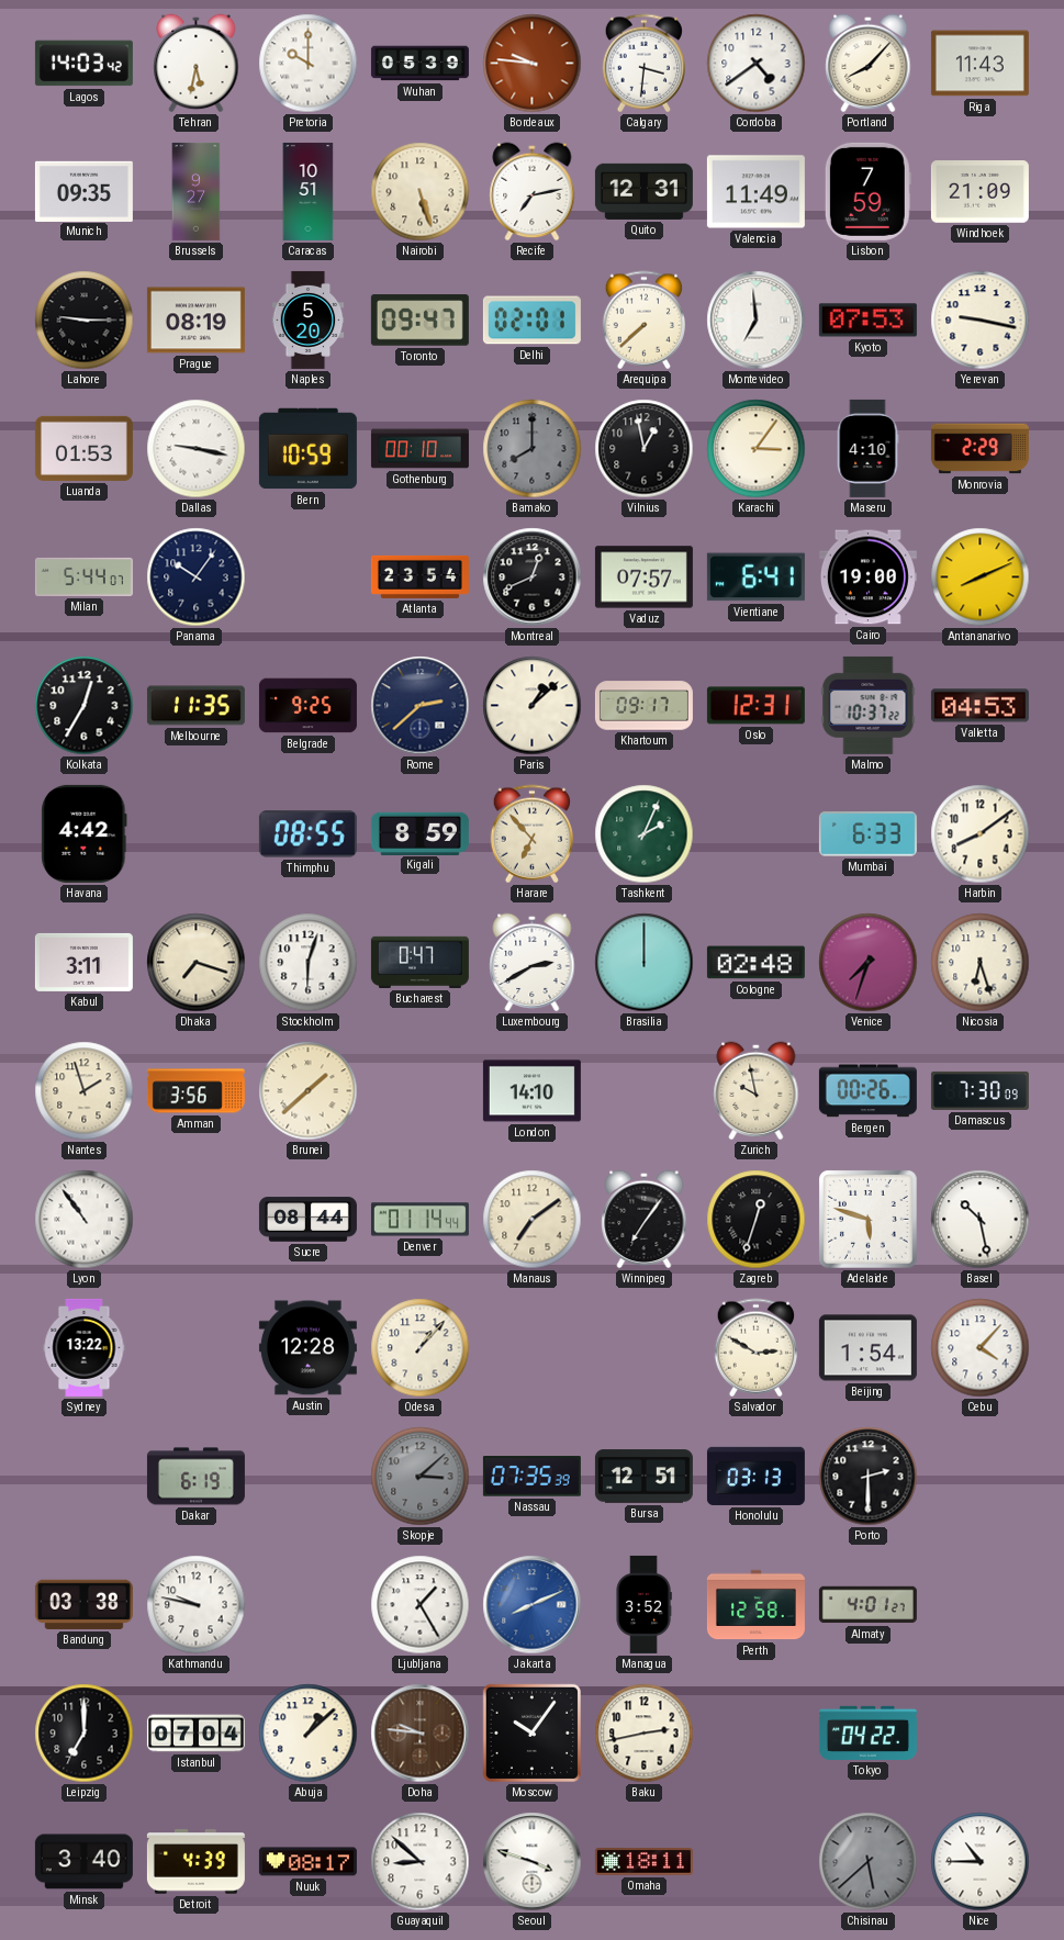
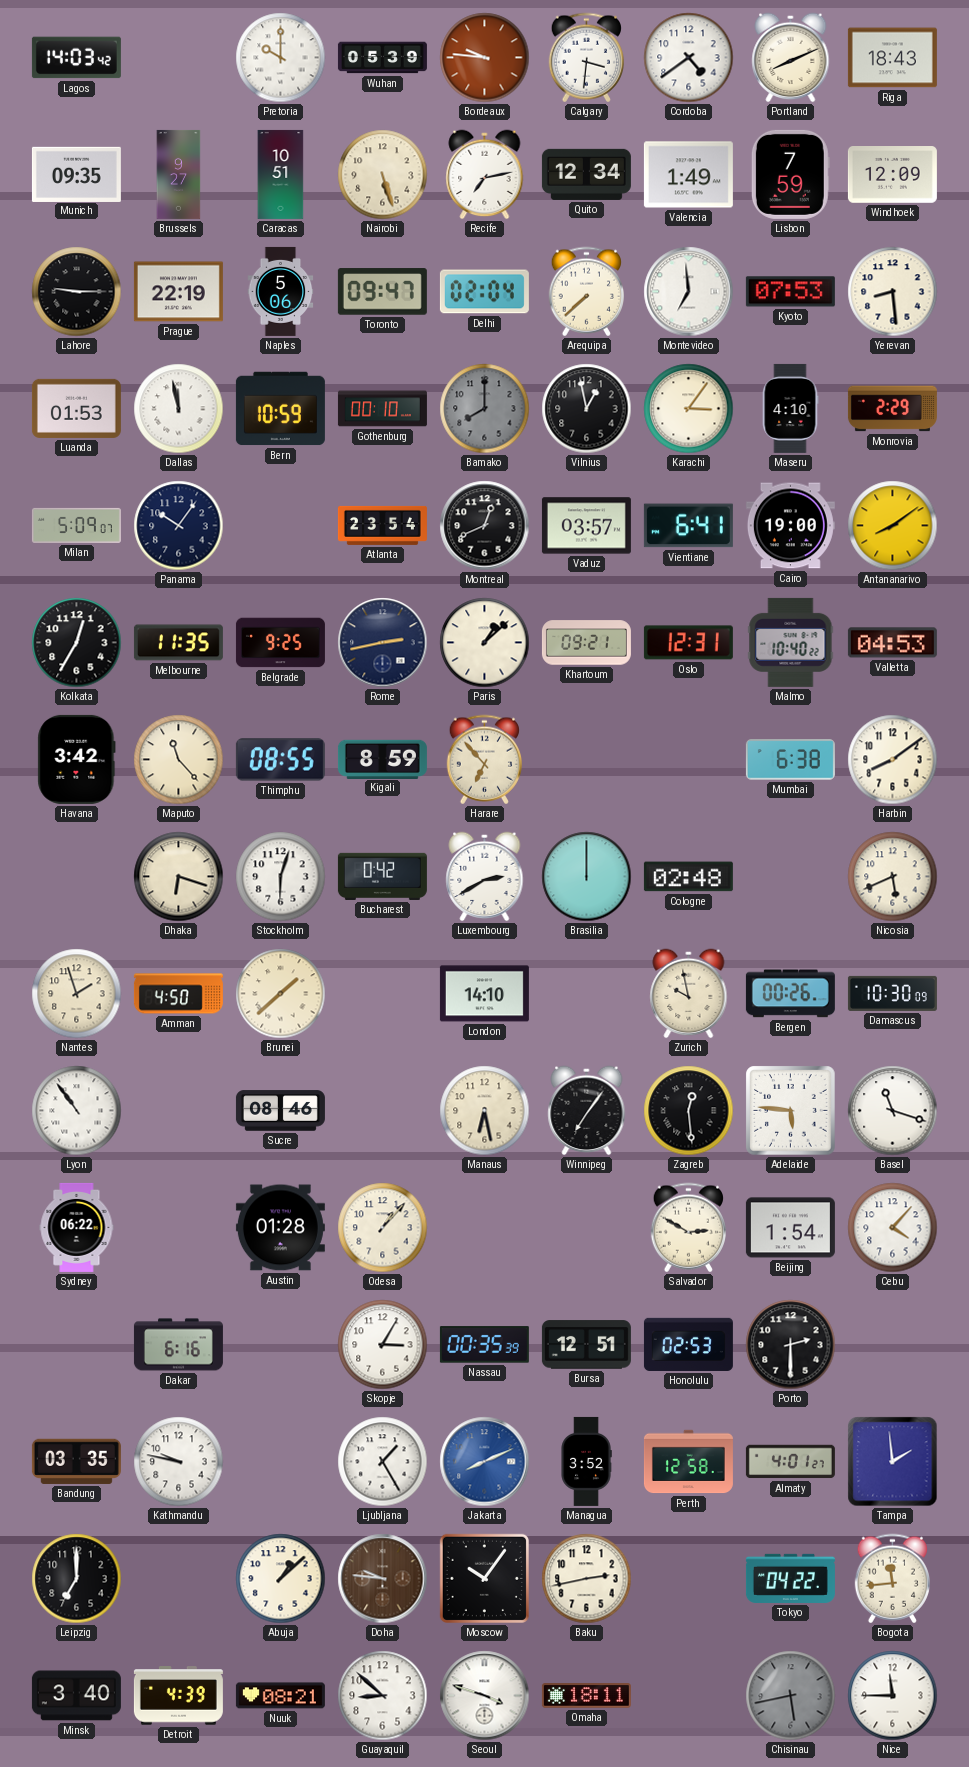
Tehran: 5:32 -> none (197, 64)
Portland: 8:07 -> 8:11 (791, 58)
Riga: 11:43 -> 18:43 (892, 58)
Quito: 12:31 -> 12:34 (586, 174)
Valencia: 11:49 -> 1:49 (688, 175)
Windhoek: 21:09 -> 12:09 (892, 175)
Prague: 08:19 -> 22:19 (178, 292)
Naples: 5:20 -> 5:06 (281, 291)
Delhi: 02:01 -> 02:04 (484, 292)
Yerevan: 9:17 -> 8:29 (893, 292)
Dallas: 9:17 -> 11:58 (179, 409)
Milan: 5:44 -> 5:09 (76, 525)
Vaduz: 07:57 -> 03:57 (586, 526)
Antananarivo: 8:11 -> 8:09 (893, 526)
Rome: 2:38 -> 2:43 (383, 643)
Khartoum: 09:17 -> 09:21 (586, 643)
Malmo: 10:37 -> 10:40 (791, 642)
Havana: 4:42 -> 3:42 (77, 759)
Maputo: none -> 11:23 (179, 760)
Tashkent: 2:04 -> none (645, 834)
Mumbai: 6:33 -> 6:38 (790, 760)
Kabul: 3:11 -> none (83, 962)
Dhaka: 7:18 -> 6:18 (179, 877)
Bucharest: 0:47 -> 0:42 (382, 876)
Venice: 7:33 -> none (869, 963)
Nicosia: 6:27 -> 5:41 (893, 877)
Amman: 3:56 -> 4:50 (178, 994)
Damascus: 7:30 -> 10:30 (892, 993)
Sucre: 08:44 -> 08:46 (280, 1111)
Denver: 01:14 -> none (419, 1220)
Manaus: 7:09 -> 6:28 (485, 1111)
Zagreb: 12:33 -> 12:29 (689, 1111)
Adelaide: 5:48 -> 5:46 (791, 1111)
Basel: 10:28 -> 11:18 (893, 1111)
Sydney: 13:22 -> 06:22 (77, 1227)
Austin: 12:28 -> 01:28 (280, 1228)
Dakar: 6:19 -> 6:16 (178, 1345)
Skopje: 3:08 -> 3:05 (383, 1345)
Skopje dial: grey -> white (383, 1345)
Nassau: 07:35 -> 00:35 (484, 1345)
Honolulu: 03:13 -> 02:53 (688, 1344)
Bandung: 03:38 -> 03:35 (76, 1461)
Tampa: none -> 1:59 (893, 1462)
Istanbul: 07:04 -> none (195, 1734)
Bogota: none -> 11:44 (892, 1579)
Nuuk: 08:17 -> 08:21 (280, 1696)
Chisinau: 5:38 -> 5:43 (791, 1696)
Nice: 10:45 -> 11:45 (893, 1696)
